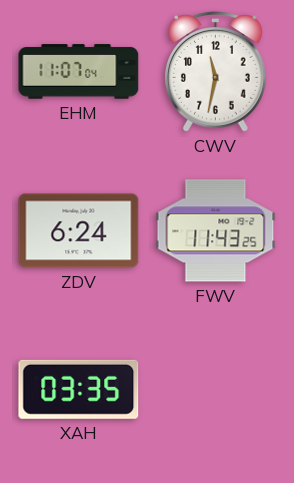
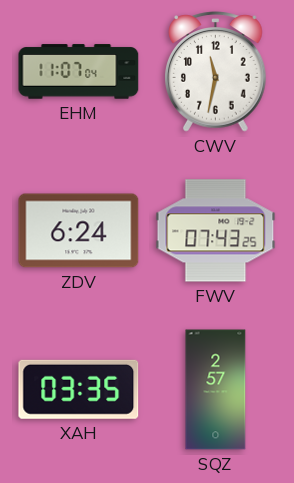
FWV: 11:43 -> 07:43 (216, 231)
SQZ: none -> 2:57 (216, 390)
